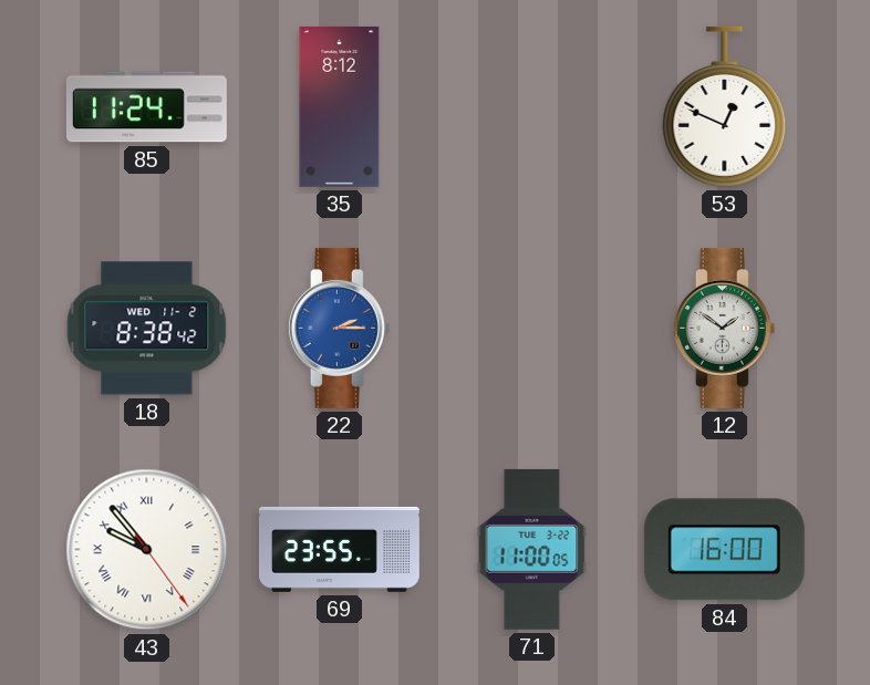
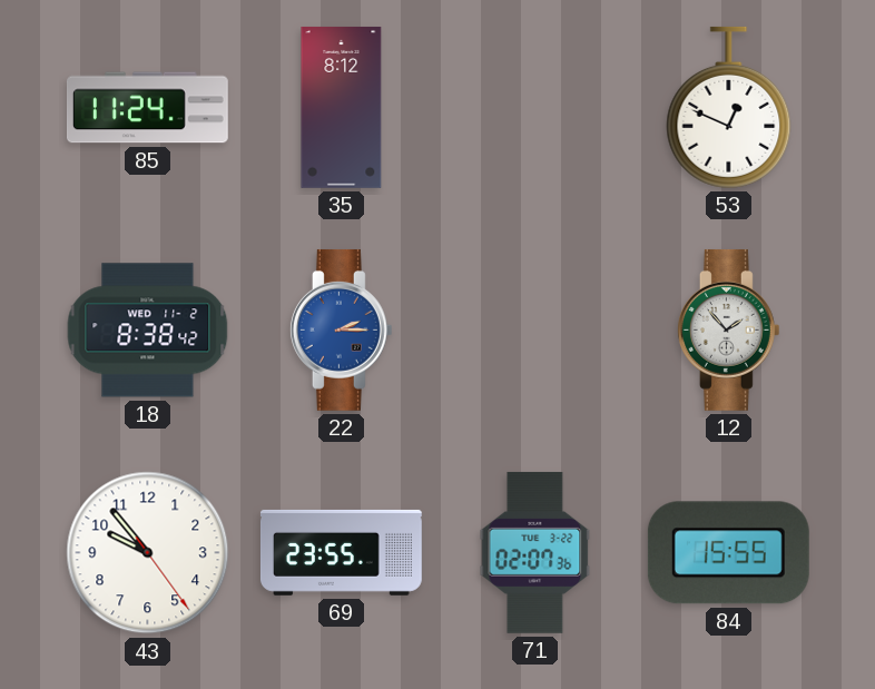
12: 1:51 -> 1:53 (728, 329)
43 numerals: Roman -> Arabic (148, 553)
71: 11:00 -> 02:07 (535, 552)
84: 16:00 -> 15:55 (728, 553)
